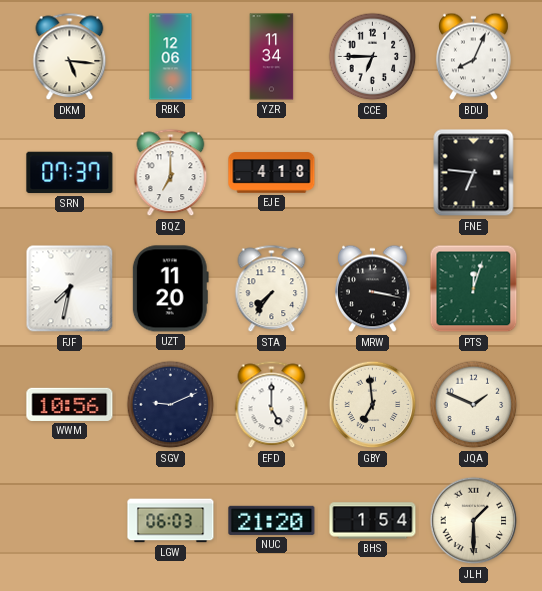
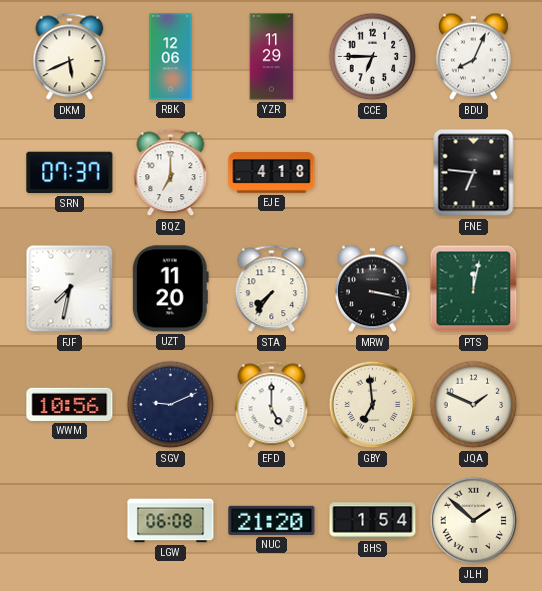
DKM: 5:16 -> 5:41 (70, 57)
YZR: 11:34 -> 11:29 (272, 57)
PTS: 12:03 -> 12:02 (474, 289)
LGW: 06:03 -> 06:08 (171, 521)
JLH: 1:30 -> 1:52 (474, 521)
